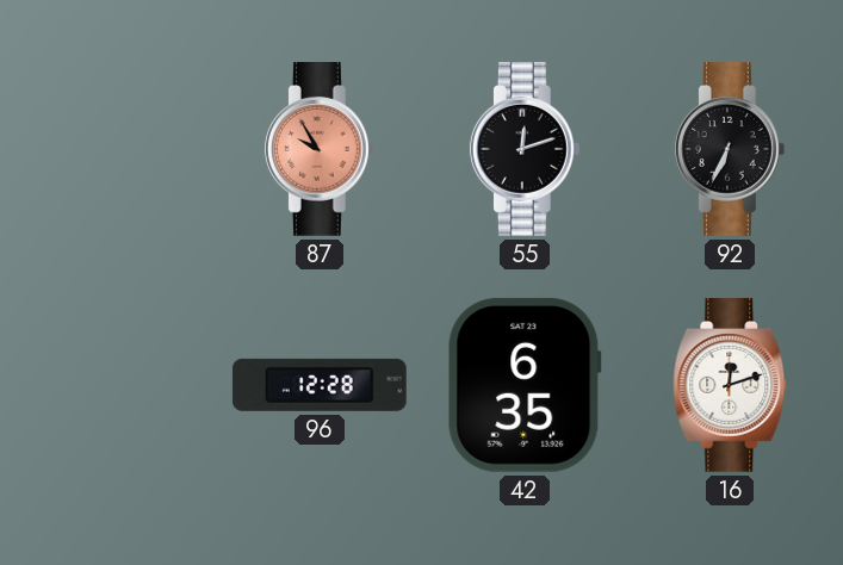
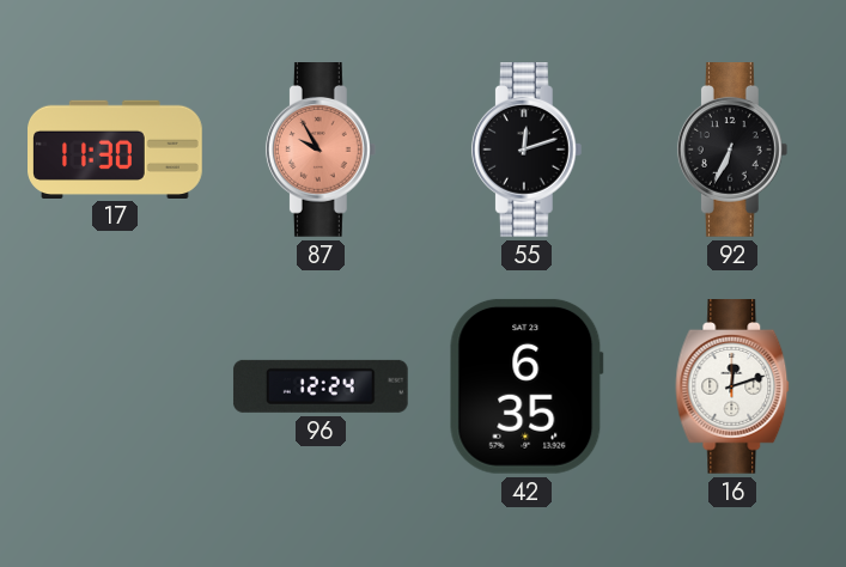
17: none -> 11:30 (116, 148)
96: 12:28 -> 12:24 (321, 386)
